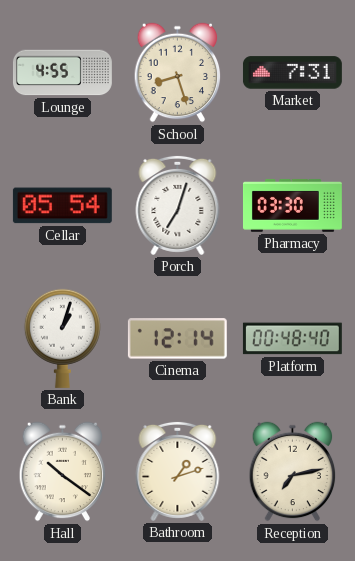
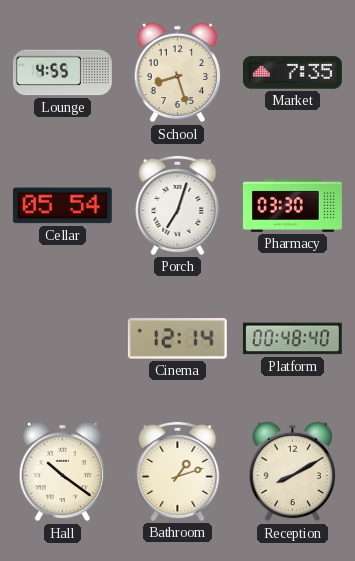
Market: 7:31 -> 7:35 (292, 73)
Bank: 1:03 -> none (62, 338)
Reception: 7:13 -> 8:10 (293, 472)
